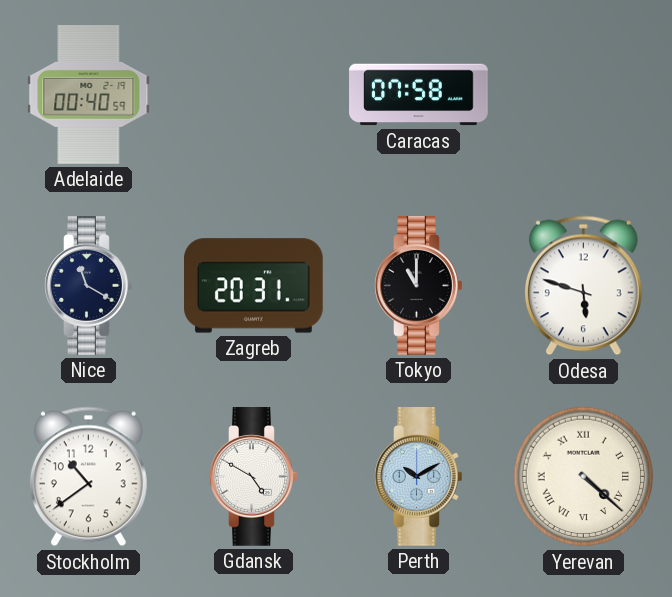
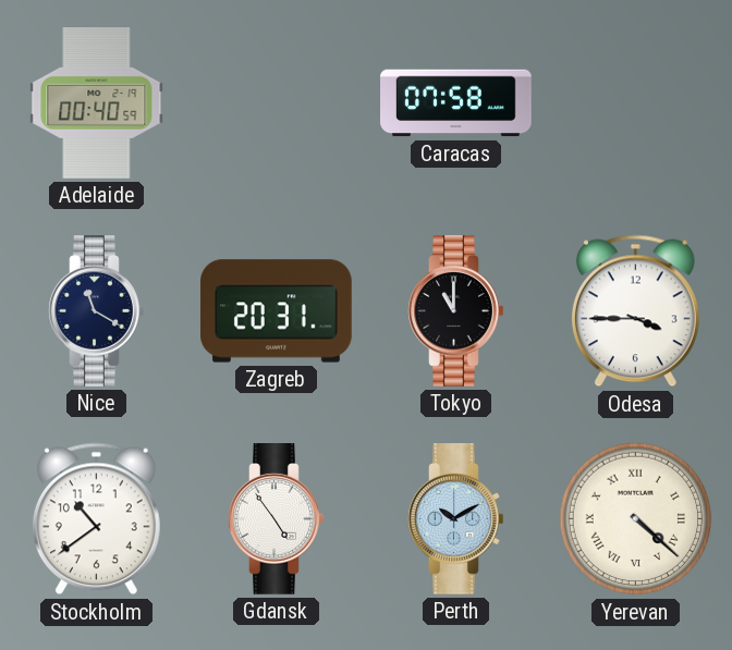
Odesa: 5:48 -> 3:45 (635, 311)
Gdansk: 4:50 -> 4:54 (277, 519)
